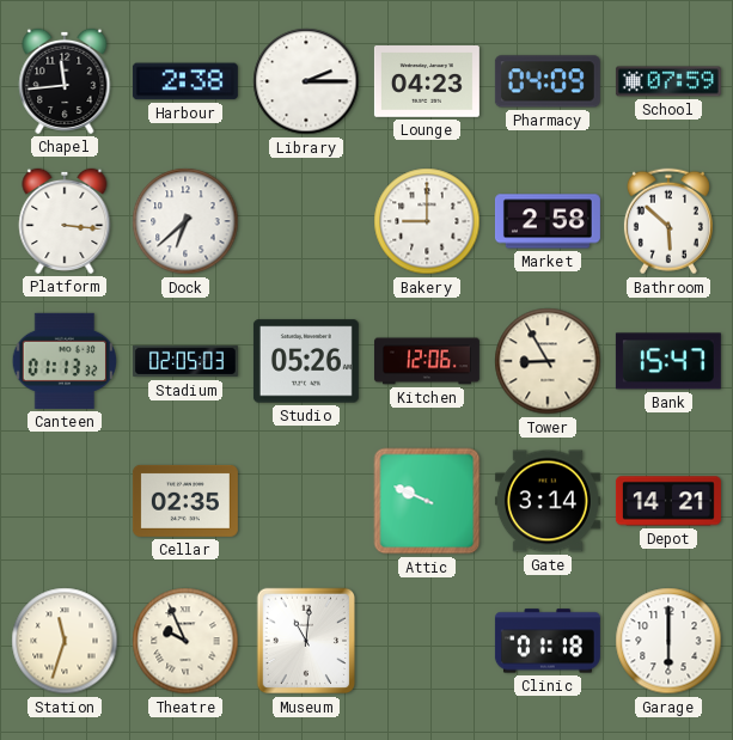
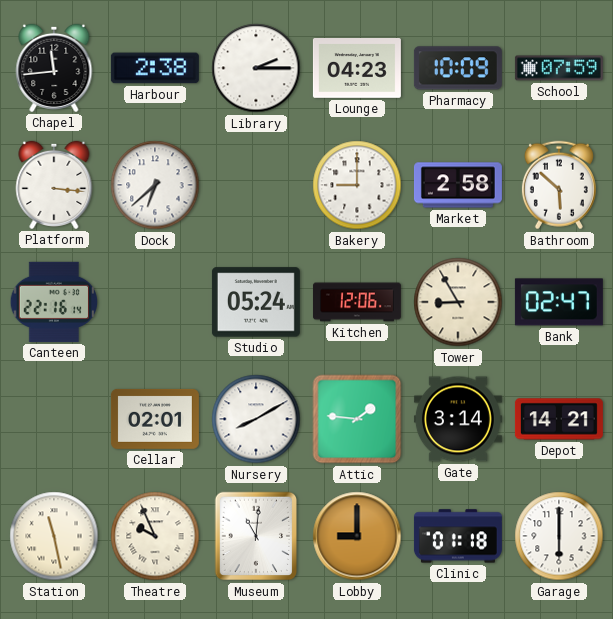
Pharmacy: 04:09 -> 10:09 (458, 68)
Canteen: 01:13 -> 22:16 (54, 302)
Stadium: 02:05 -> none (185, 361)
Studio: 05:26 -> 05:24 (256, 302)
Bank: 15:47 -> 02:47 (559, 302)
Cellar: 02:35 -> 02:01 (155, 419)
Nursery: none -> 8:10 (256, 419)
Attic: 9:49 -> 1:46 (357, 419)
Station: 11:33 -> 11:28 (54, 536)
Lobby: none -> 9:00 (357, 536)
